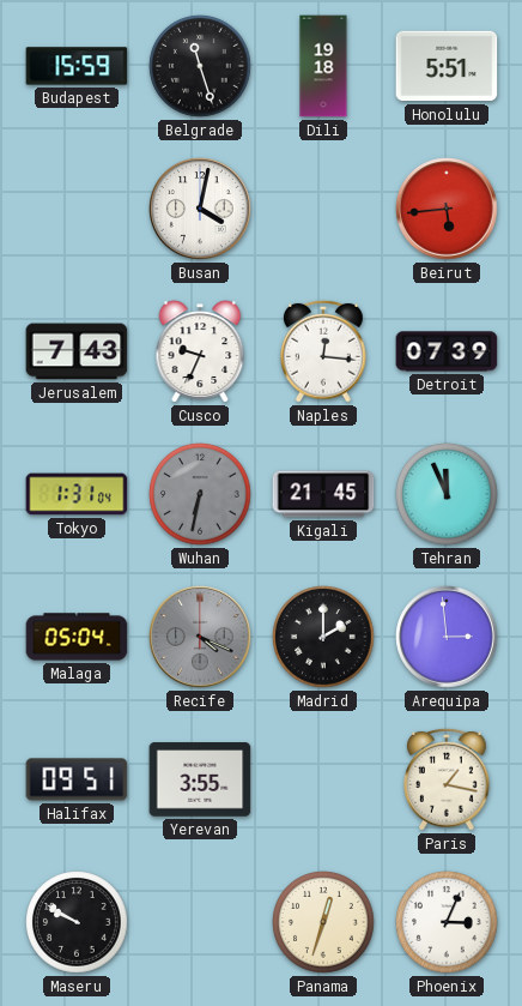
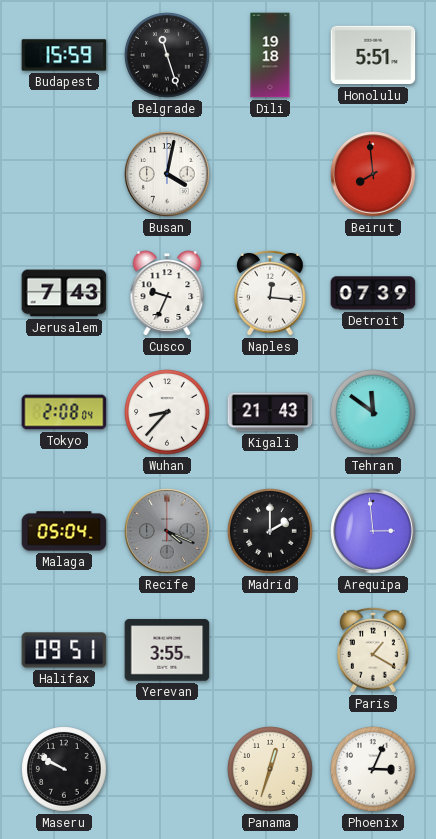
Beirut: 5:44 -> 7:59 (373, 174)
Tokyo: 1:31 -> 2:08 (64, 412)
Wuhan: 6:32 -> 8:37 (167, 412)
Wuhan dial: grey -> white (167, 412)
Kigali: 21:45 -> 21:43 (270, 412)
Tehran: 11:56 -> 11:51 (373, 412)
Paris: 1:17 -> 1:20 (373, 650)
